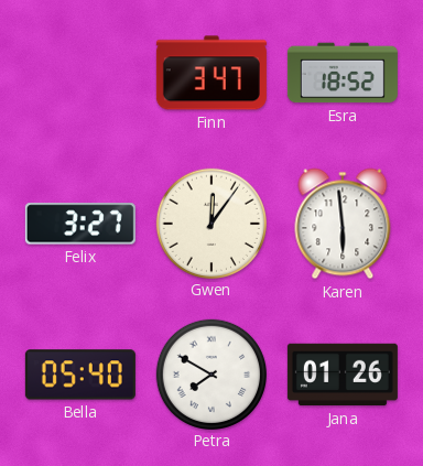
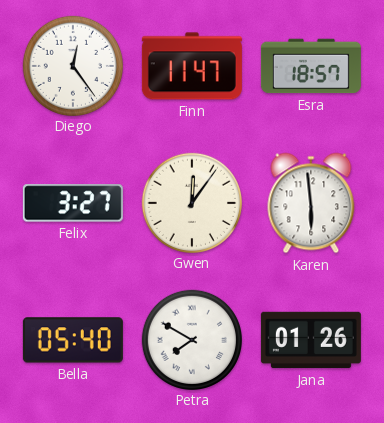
Diego: none -> 12:24 (72, 65)
Finn: 3:47 -> 11:47 (192, 66)
Esra: 18:52 -> 18:57 (311, 66)
